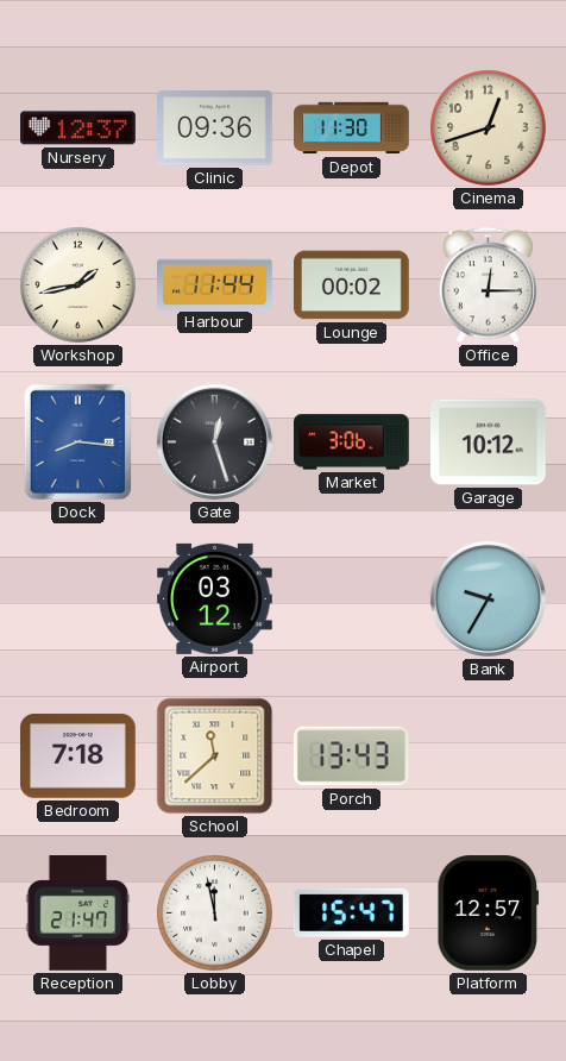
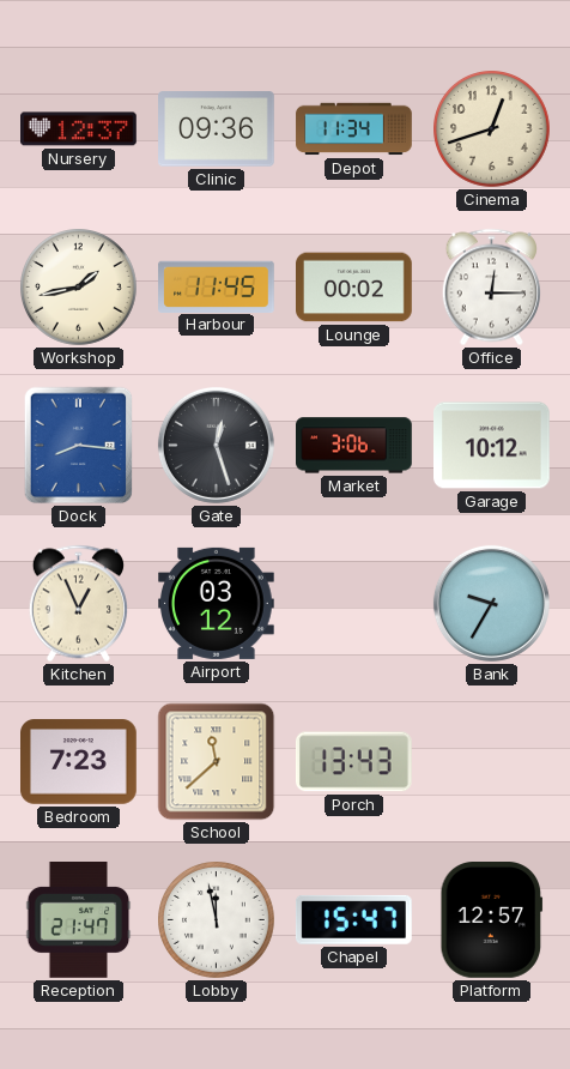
Depot: 11:30 -> 11:34 (354, 129)
Harbour: 11:44 -> 11:45 (217, 286)
Kitchen: none -> 12:56 (78, 604)
Bedroom: 7:18 -> 7:23 (79, 762)
